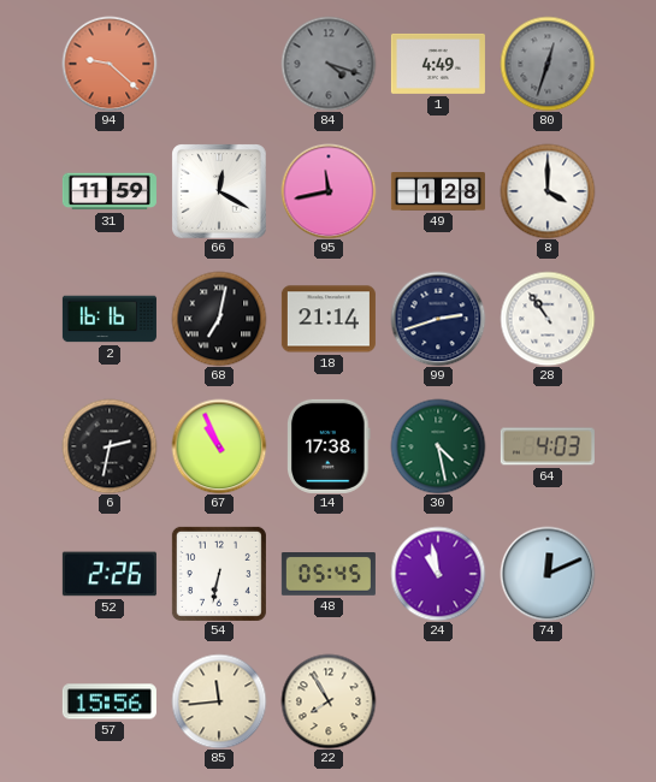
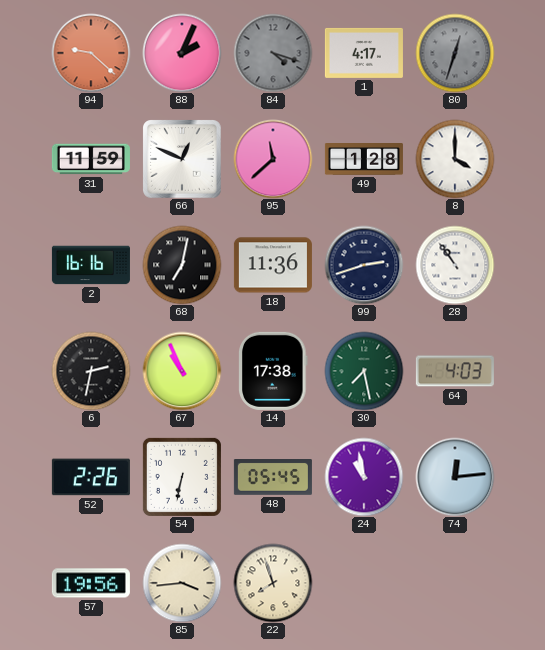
88: none -> 2:04 (182, 53)
1: 4:49 -> 4:17 (364, 53)
66: 12:20 -> 12:49 (182, 159)
95: 11:43 -> 11:38 (273, 159)
18: 21:14 -> 11:36 (273, 265)
30: 4:28 -> 7:28 (364, 371)
74: 12:11 -> 12:14 (455, 477)
57: 15:56 -> 19:56 (91, 583)
85: 11:44 -> 3:44 (182, 583)
22: 7:55 -> 7:57 (273, 583)
